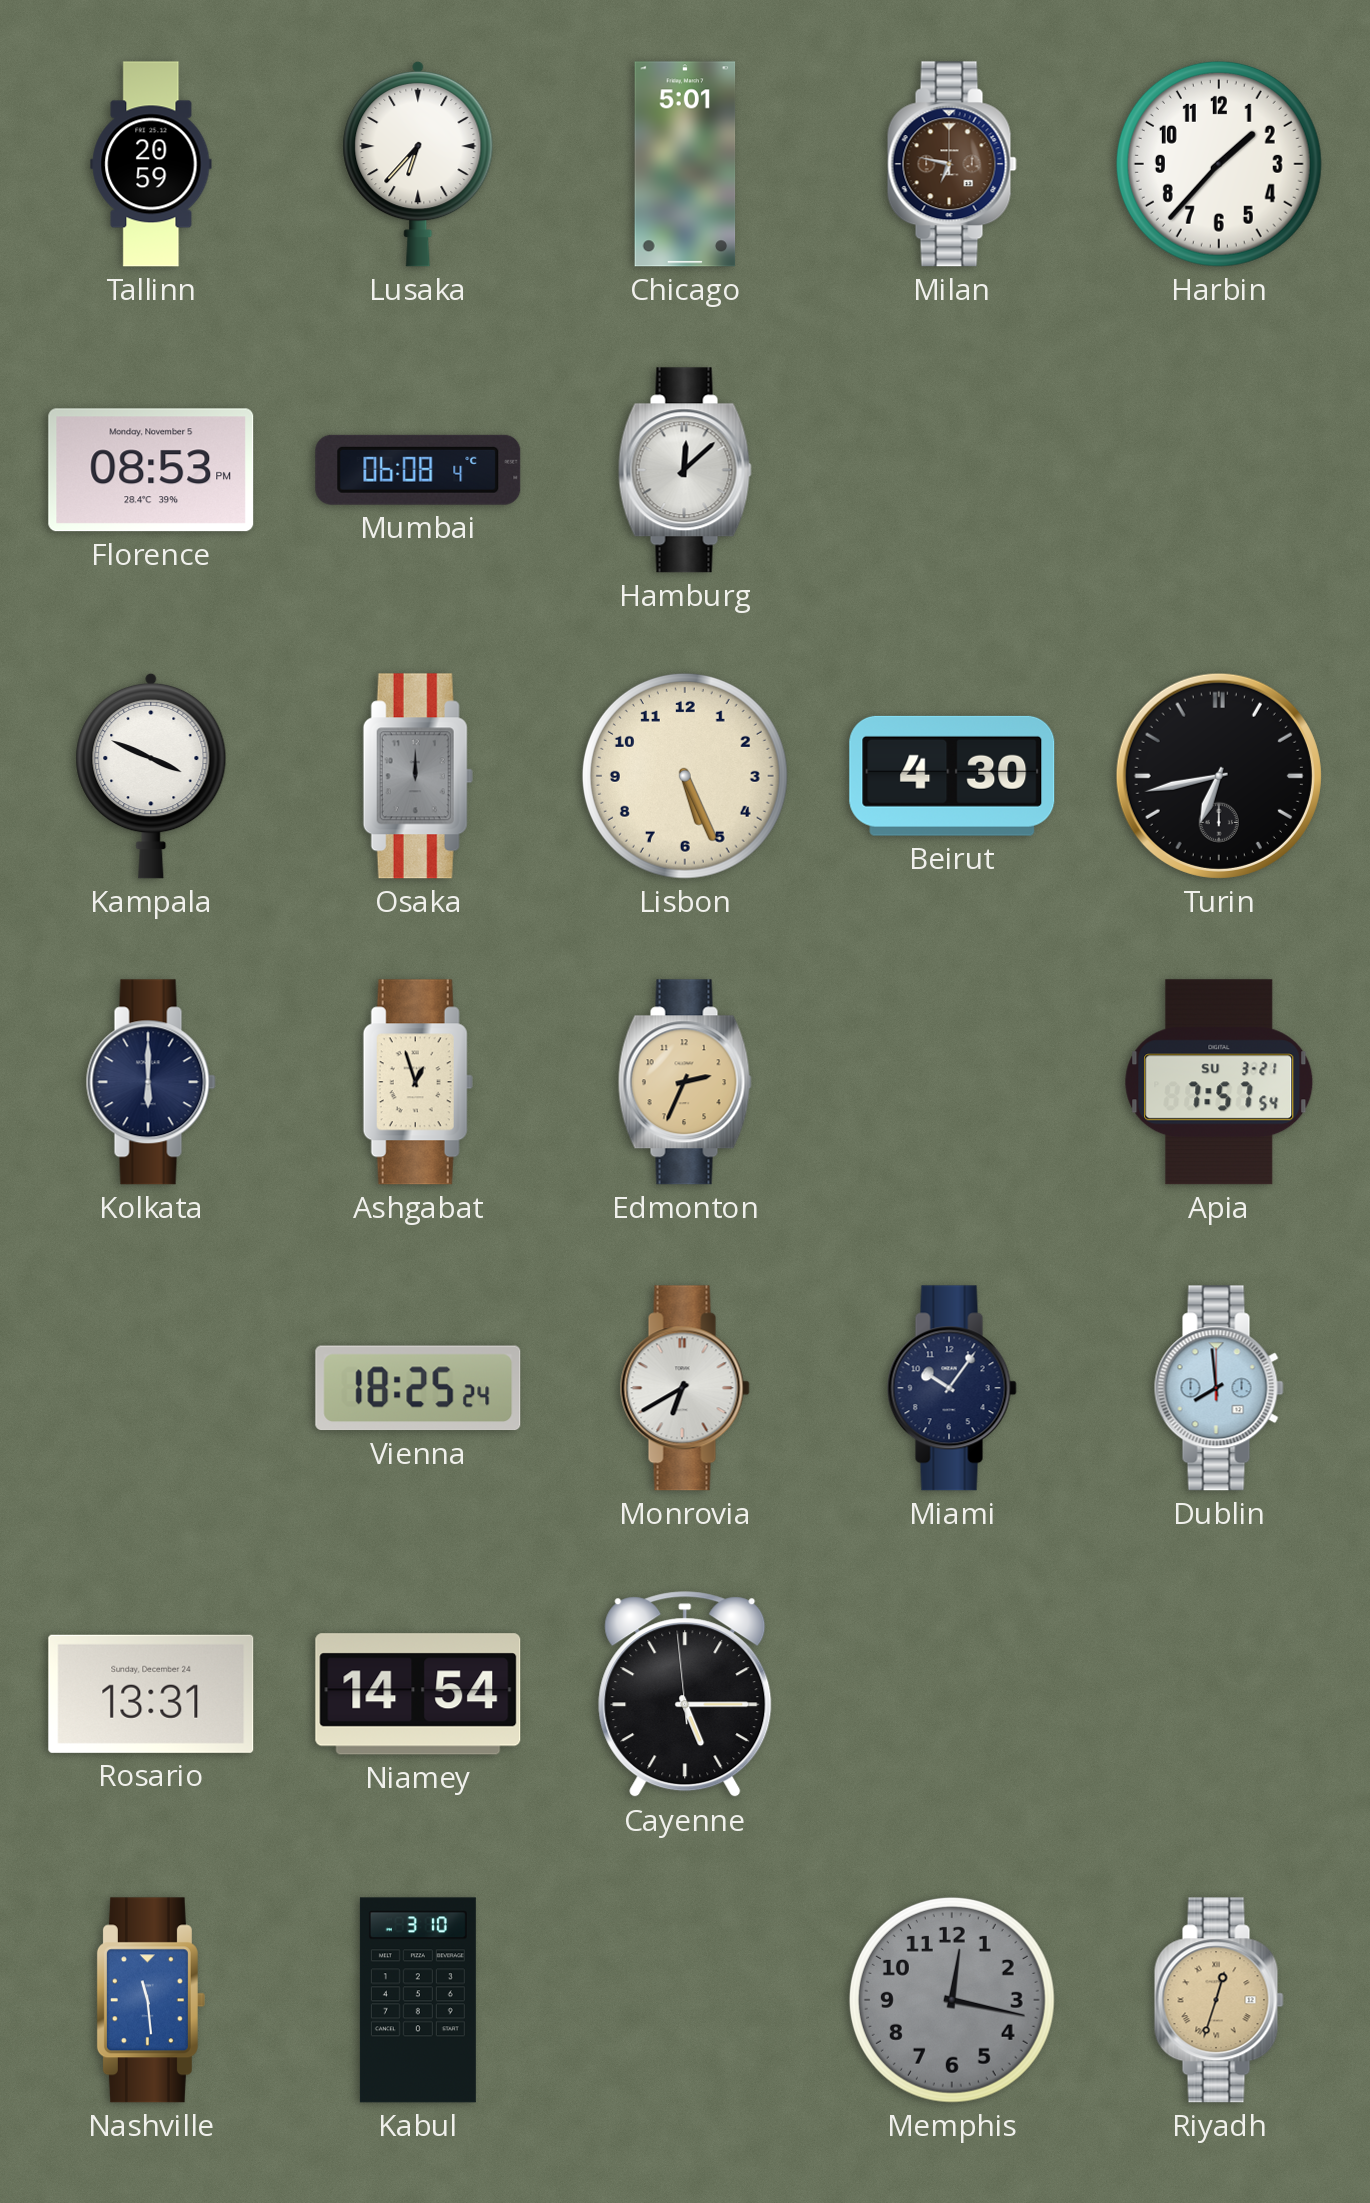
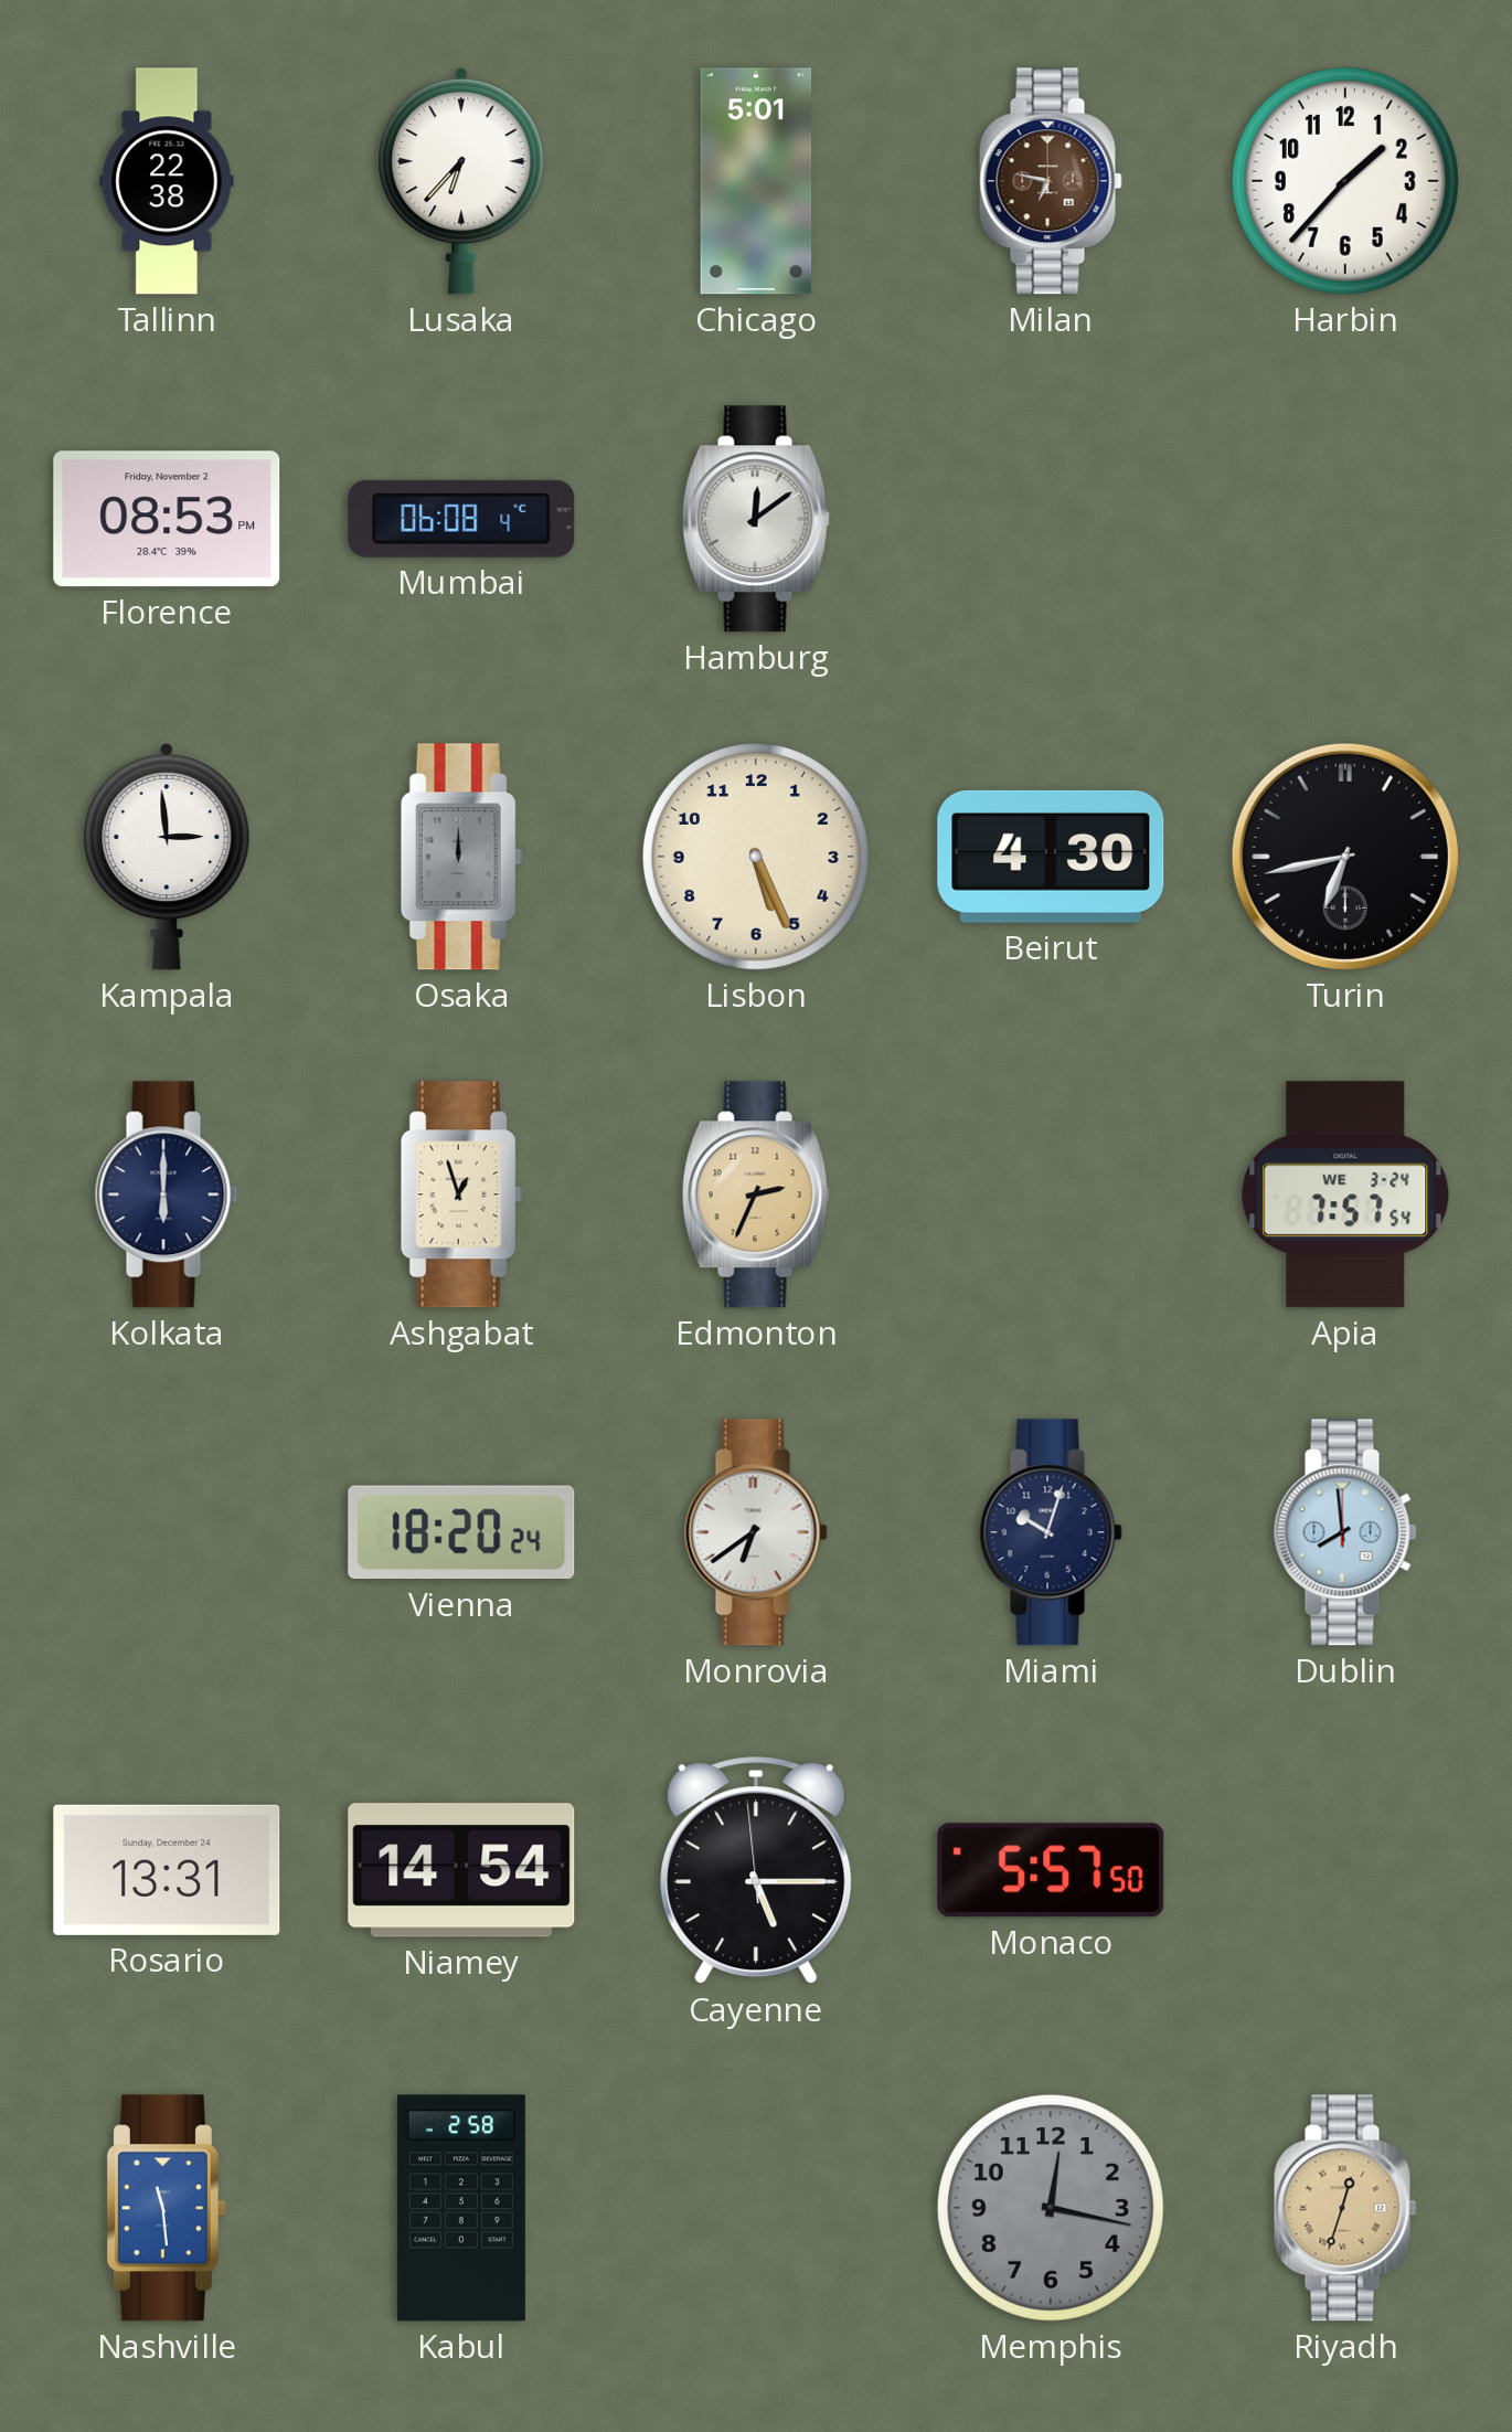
Tallinn: 20:59 -> 22:38 (167, 181)
Florence date: Monday, November 5 -> Friday, November 2 (167, 519)
Hamburg: 12:08 -> 12:09 (756, 519)
Kampala: 3:49 -> 2:59 (167, 857)
Apia date: SU 3-21 -> WE 3-24 (1345, 1194)
Vienna: 18:25 -> 18:20 (461, 1532)
Monrovia: 6:40 -> 6:39 (756, 1532)
Miami: 10:06 -> 10:03 (1051, 1532)
Monaco: none -> 5:57 (1051, 1870)
Kabul: 3:10 -> 2:58 (461, 2208)
